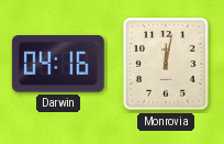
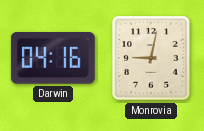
Monrovia: 12:02 -> 9:02 (151, 58)
